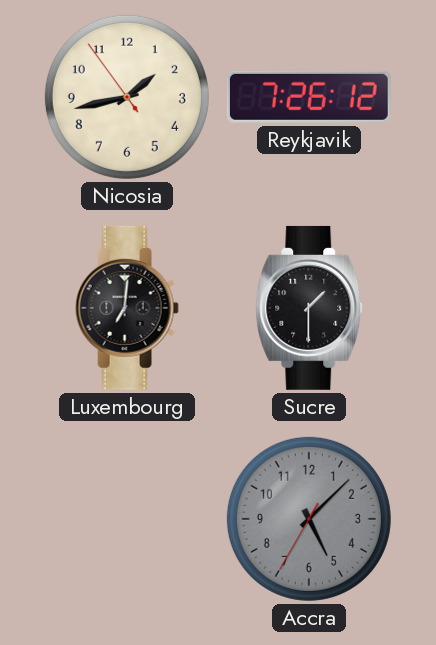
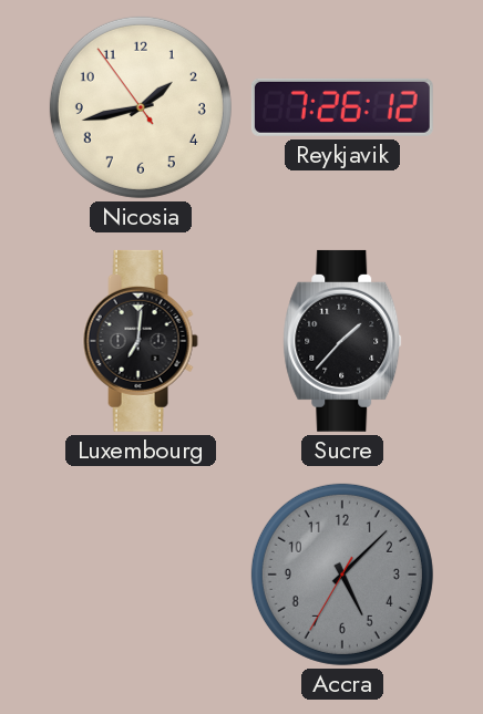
Sucre: 1:30 -> 1:37 (342, 341)
